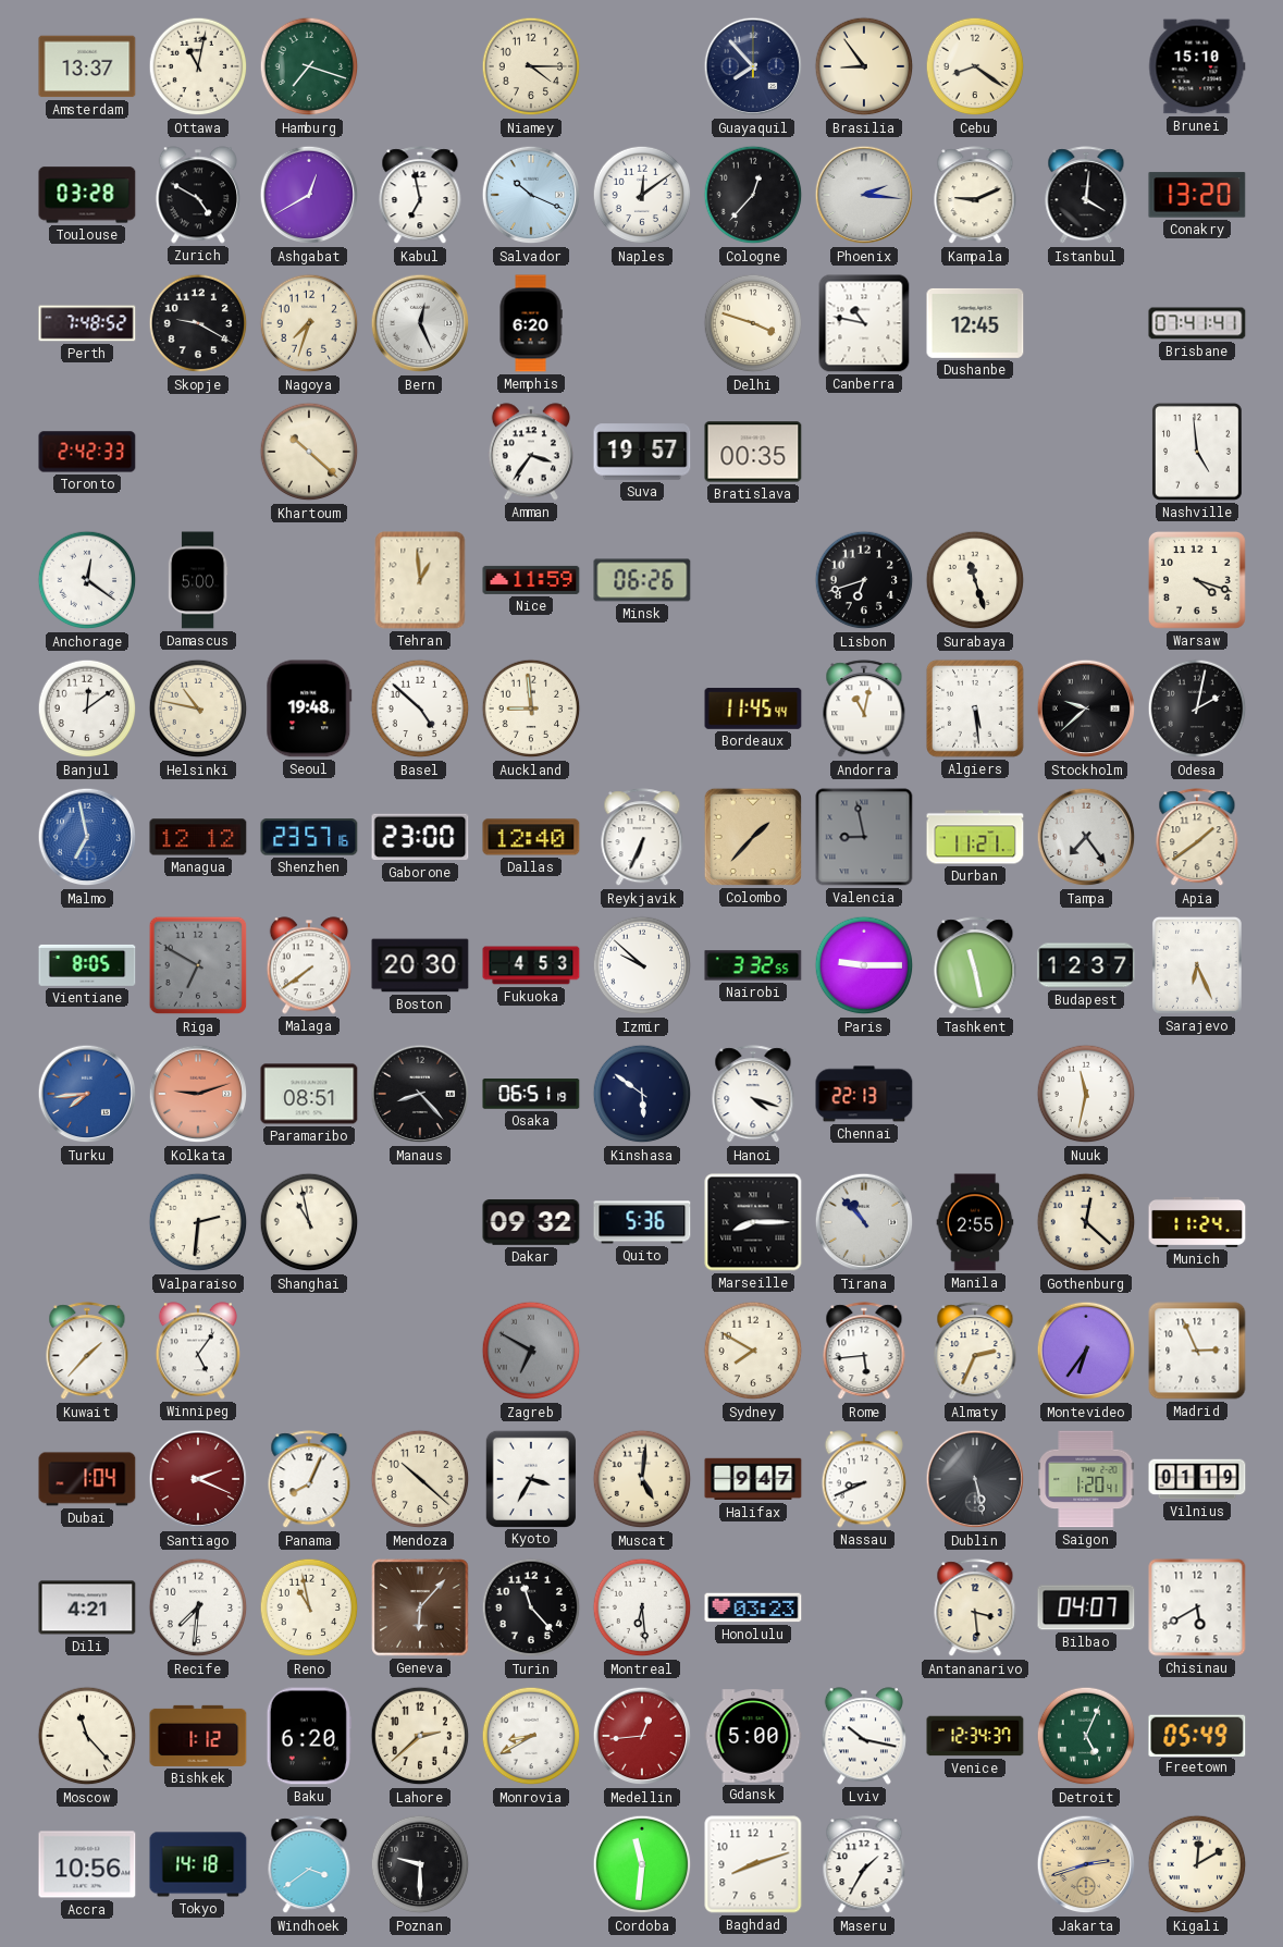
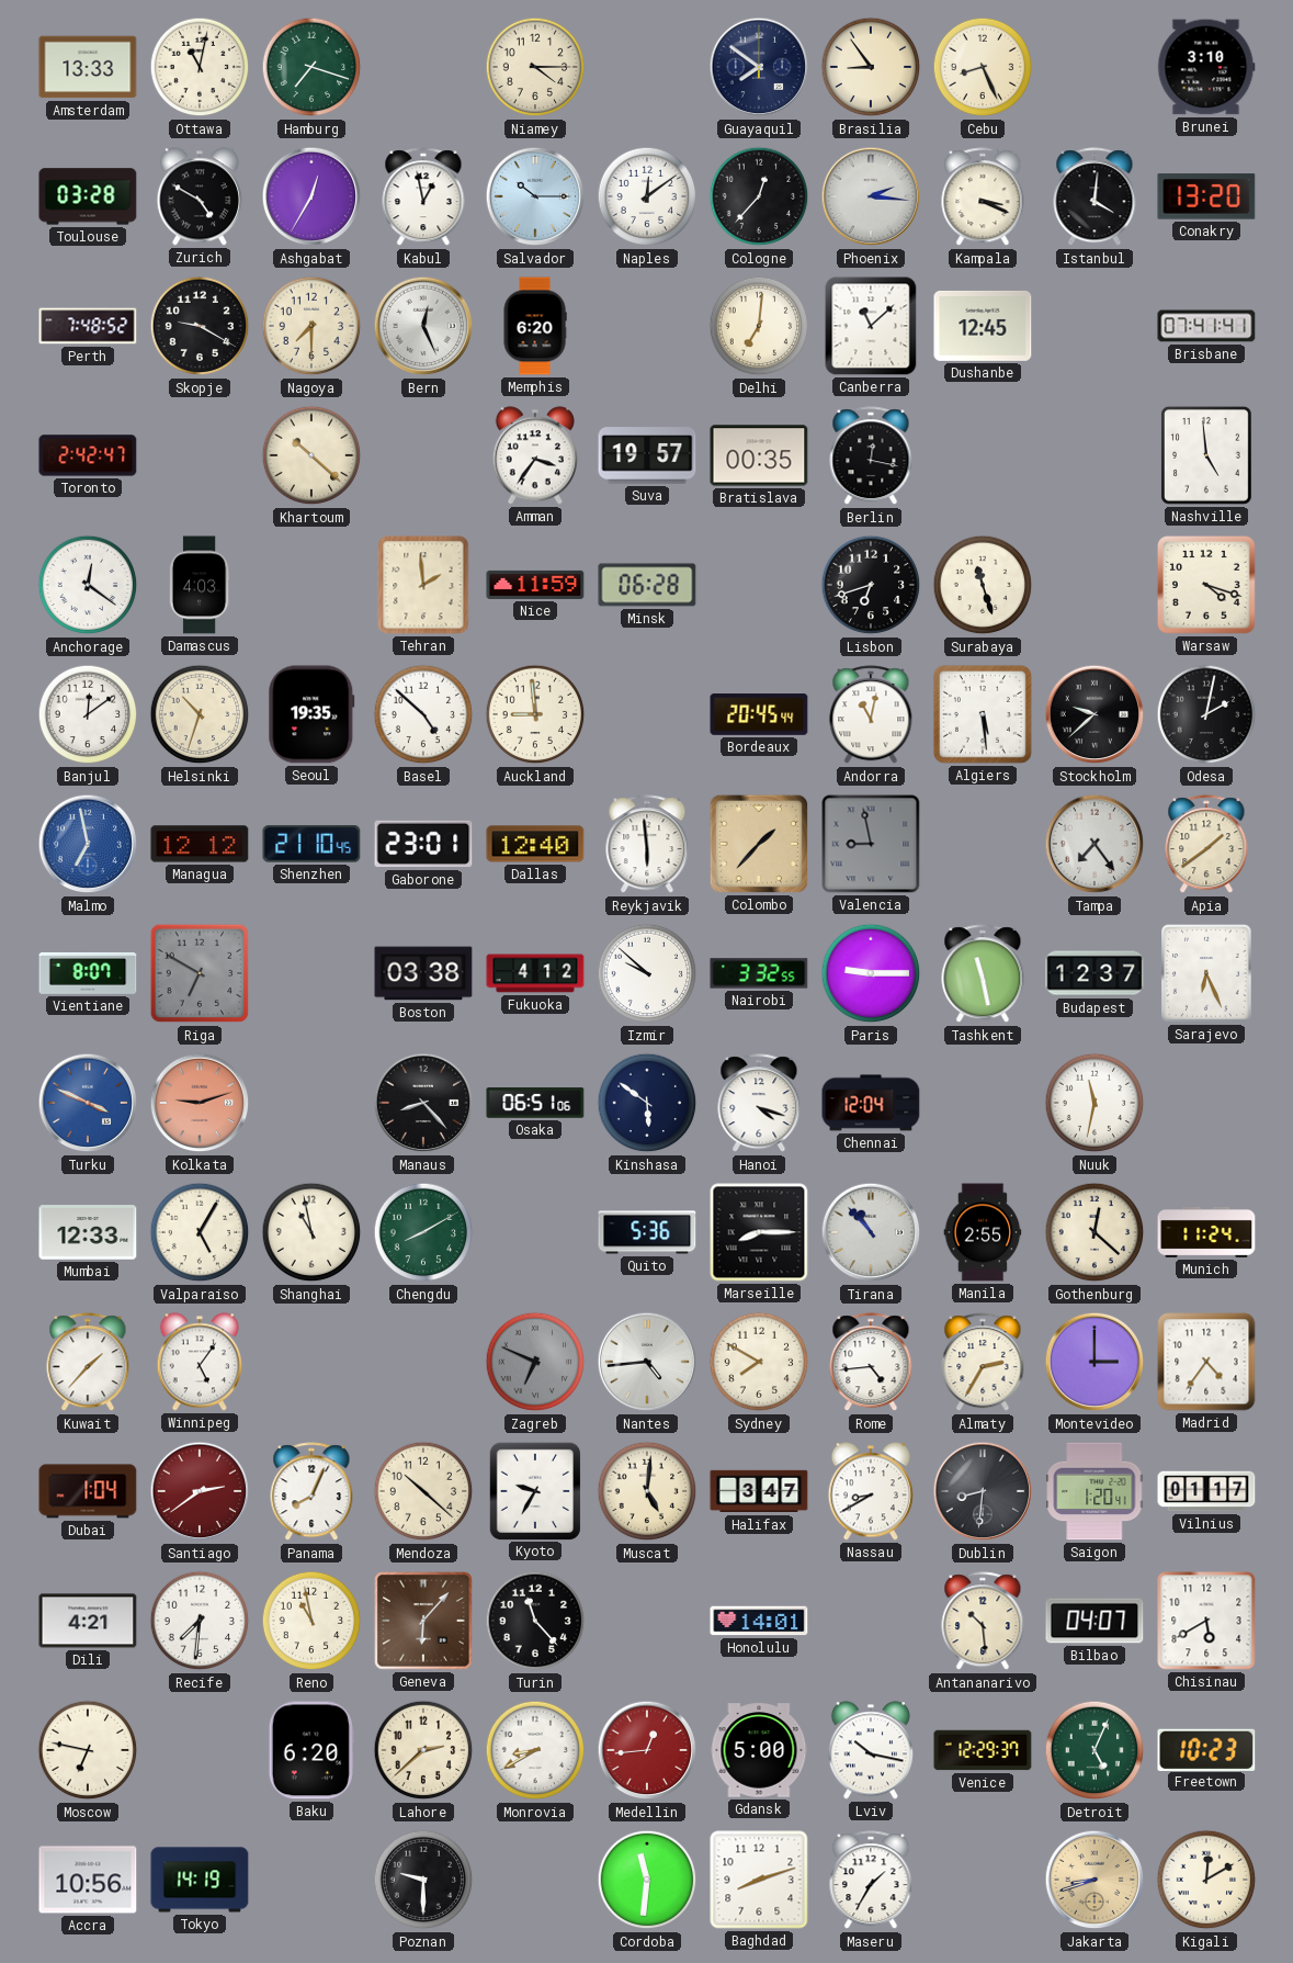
Amsterdam: 13:37 -> 13:33 (88, 67)
Guayaquil: 7:53 -> 7:51 (759, 67)
Cebu: 8:21 -> 8:26 (983, 67)
Brunei: 15:10 -> 3:10 (1206, 67)
Ashgabat: 12:40 -> 12:35 (311, 196)
Kabul: 6:58 -> 12:58 (423, 198)
Salvador: 10:19 -> 10:15 (535, 196)
Kampala: 9:11 -> 3:19 (983, 198)
Nagoya: 7:33 -> 7:30 (311, 326)
Delhi: 3:48 -> 7:01 (759, 326)
Canberra: 10:47 -> 11:08 (871, 326)
Toronto: 2:42:33 -> 2:42:47 (88, 455)
Berlin: none -> 12:17 (871, 456)
Damascus: 5:00 -> 4:03 (200, 585)
Tehran: 12:59 -> 1:59 (423, 585)
Minsk: 06:26 -> 06:28 (647, 585)
Helsinki: 10:47 -> 10:33 (200, 714)
Seoul: 19:48 -> 19:35 (311, 714)
Bordeaux: 11:45 -> 20:45 (759, 714)
Shenzhen: 23:57 -> 21:10 (311, 844)
Gaborone: 23:00 -> 23:01 (423, 844)
Reykjavik: 6:34 -> 5:59 (647, 845)
Durban: 11:21 -> none (975, 837)
Vientiane: 8:05 -> 8:07 (88, 973)
Malaga: 7:39 -> none (309, 965)
Boston: 20:30 -> 03:38 (423, 973)
Fukuoka: 4:53 -> 4:12 (535, 973)
Turku: 7:44 -> 3:49 (88, 1103)
Paramaribo: 08:51 -> none (309, 1094)
Osaka: 06:51:19 -> 06:51:06 (535, 1103)
Chennai: 22:13 -> 12:04 (871, 1103)
Mumbai: none -> 12:33 (88, 1232)
Valparaiso: 2:31 -> 5:05 (200, 1232)
Chengdu: none -> 8:10 (423, 1232)
Dakar: 09:32 -> none (531, 1222)
Zagreb: 6:50 -> 6:49 (535, 1362)
Nantes: none -> 4:44 (647, 1362)
Rome: 5:44 -> 4:44 (871, 1363)
Almaty: 2:34 -> 2:35 (983, 1363)
Montevideo: 6:36 -> 3:00 (1094, 1362)
Madrid: 2:56 -> 4:36 (1206, 1362)
Santiago: 2:19 -> 2:39 (200, 1491)
Kyoto: 3:35 -> 9:35 (535, 1490)
Halifax: 9:47 -> 3:47 (759, 1491)
Nassau: 8:41 -> 8:40 (871, 1491)
Dublin: 5:28 -> 8:31 (983, 1491)
Vilnius: 01:19 -> 01:17 (1206, 1491)
Montreal: 6:29 -> none (642, 1607)
Honolulu: 03:23 -> 14:01 (759, 1621)
Antananarivo: 3:29 -> 10:29 (983, 1622)
Moscow: 11:23 -> 6:47 (88, 1750)
Bishkek: 1:12 -> none (198, 1736)
Venice: 12:34 -> 12:29 (983, 1750)
Freetown: 05:49 -> 10:23 (1206, 1749)
Tokyo: 14:18 -> 14:19 (200, 1880)
Windhoek: 3:39 -> none (309, 1865)
Jakarta: 2:42 -> 8:42 (1094, 1880)
